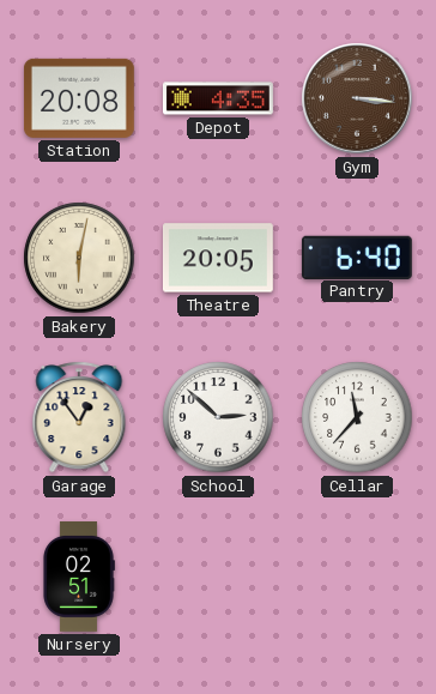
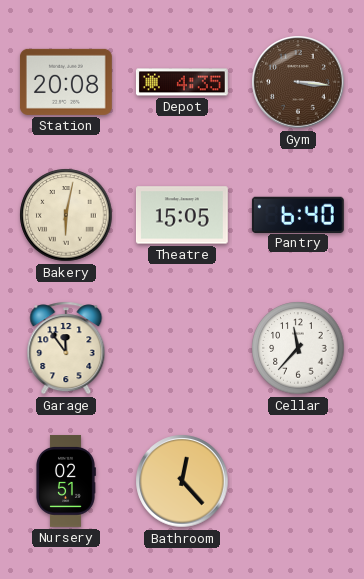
Theatre: 20:05 -> 15:05 (182, 215)
Garage: 12:54 -> 11:54 (66, 348)
School: 2:52 -> none (218, 417)
Bathroom: none -> 12:23 (182, 481)
